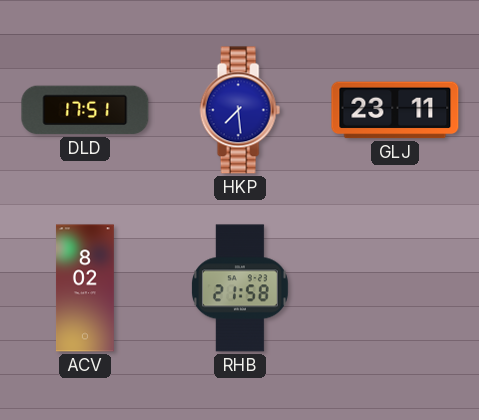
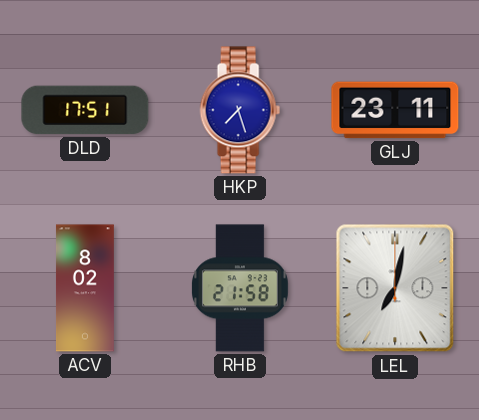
HKP: 7:29 -> 7:27 (240, 110)
LEL: none -> 7:02 (395, 288)
